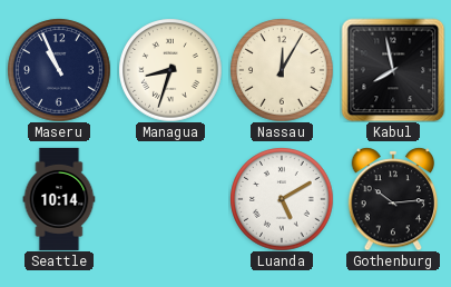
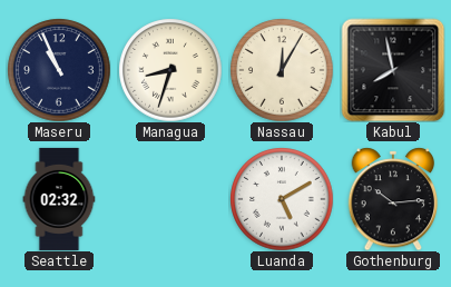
Seattle: 10:14 -> 02:32 (59, 199)
